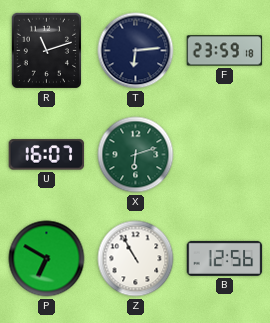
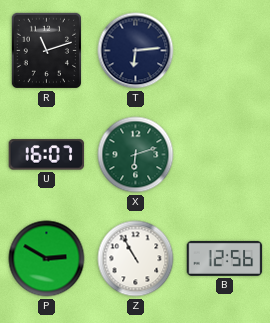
F: 23:59 -> none (225, 51)
P: 6:50 -> 2:50 (47, 259)
